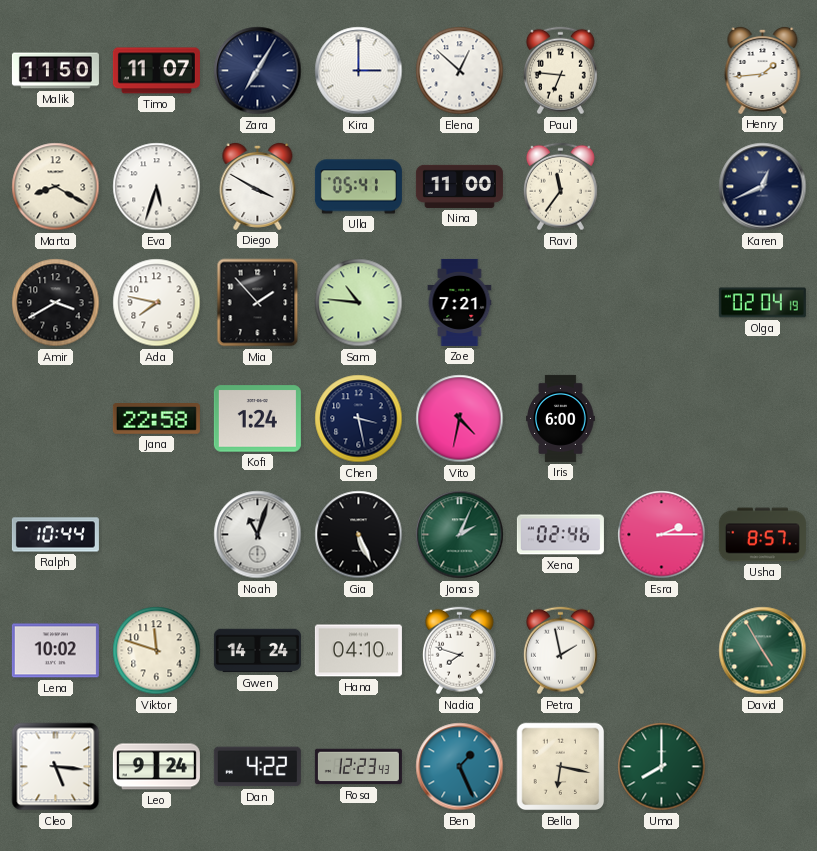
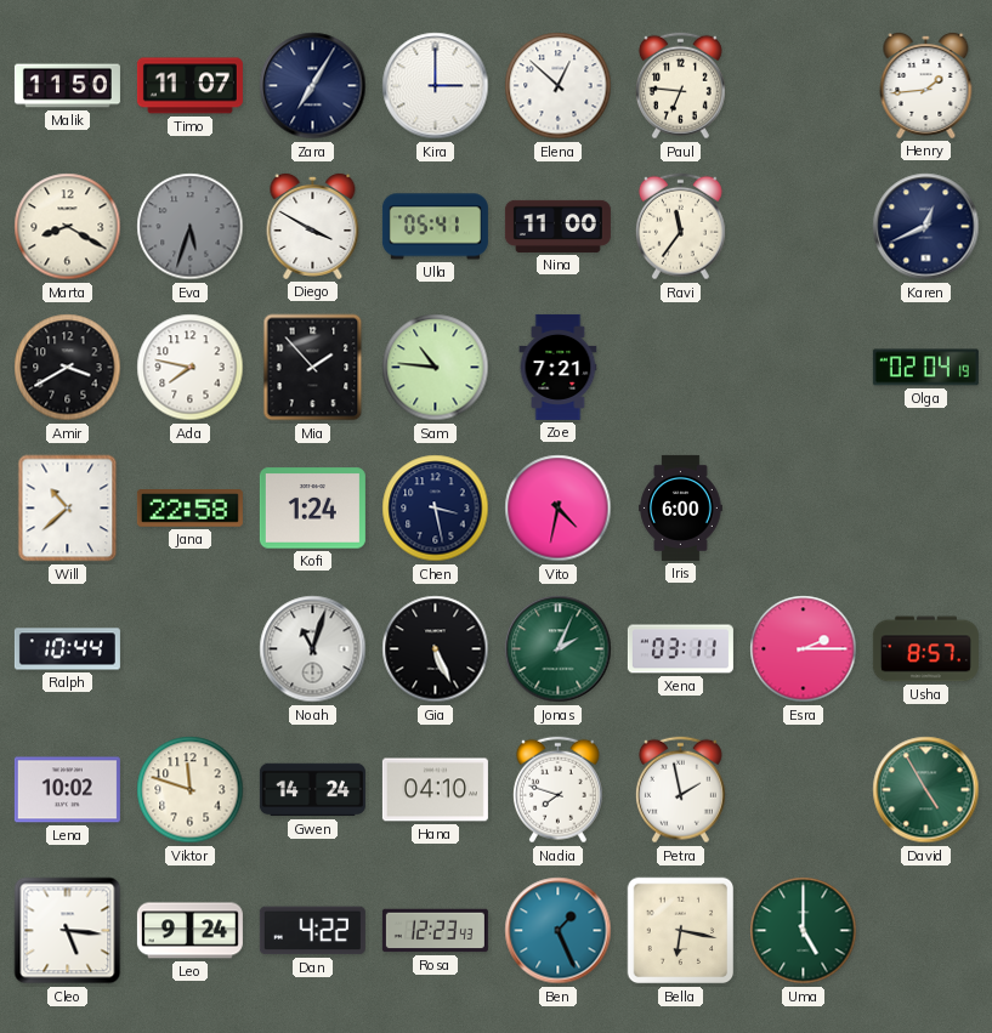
Eva dial: white -> grey (191, 227)
Will: none -> 10:38 (68, 509)
Xena: 02:46 -> 03:11 (680, 649)
Uma: 8:00 -> 5:00 (804, 931)
